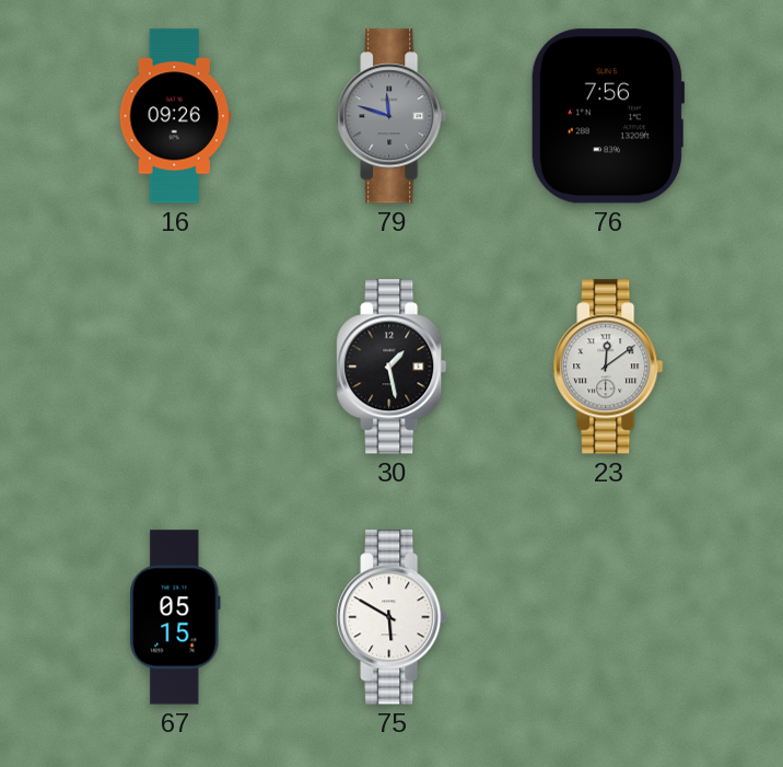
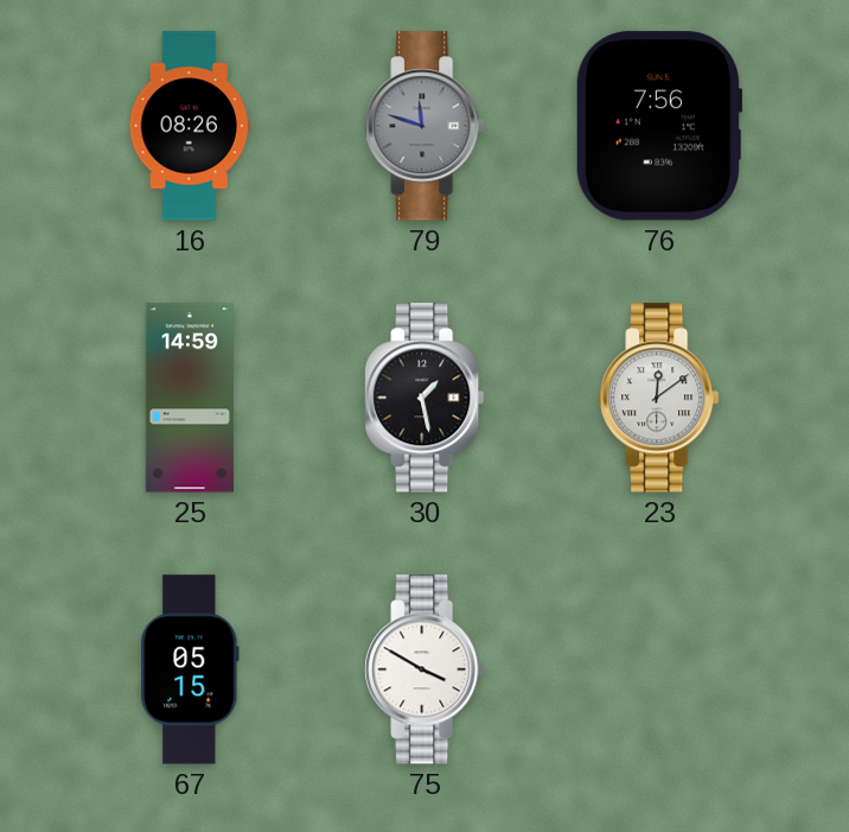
16: 09:26 -> 08:26 (190, 126)
25: none -> 14:59 (190, 398)
75: 5:50 -> 3:50 (425, 669)
